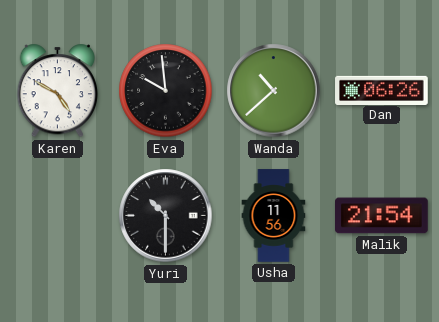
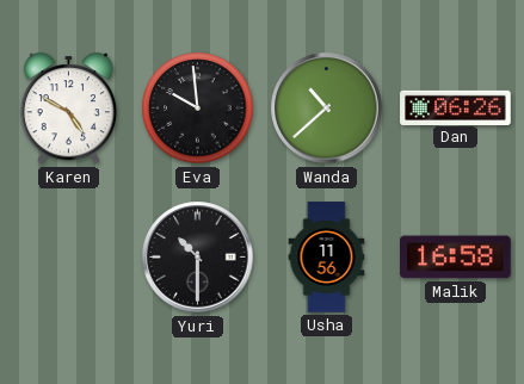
Malik: 21:54 -> 16:58 (456, 258)
